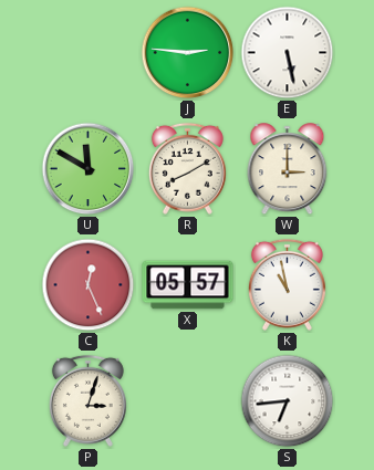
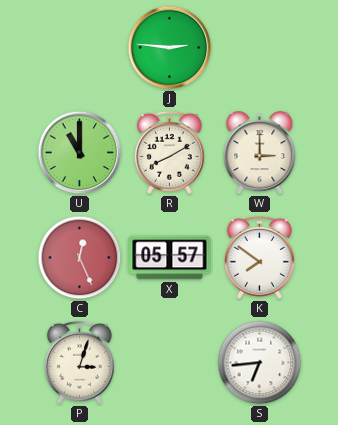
E: 5:28 -> none (288, 53)
U: 11:50 -> 11:00 (80, 153)
K: 10:58 -> 7:51 (259, 257)
